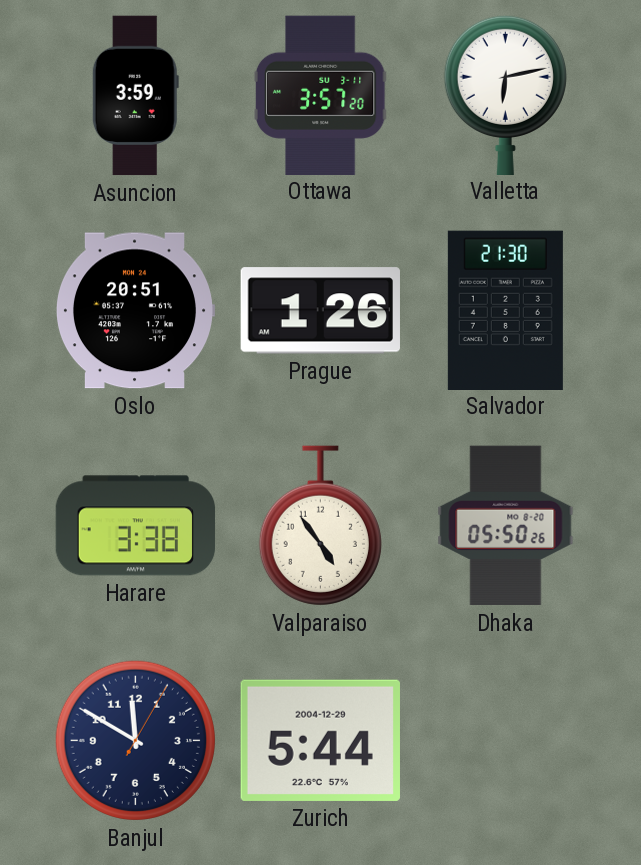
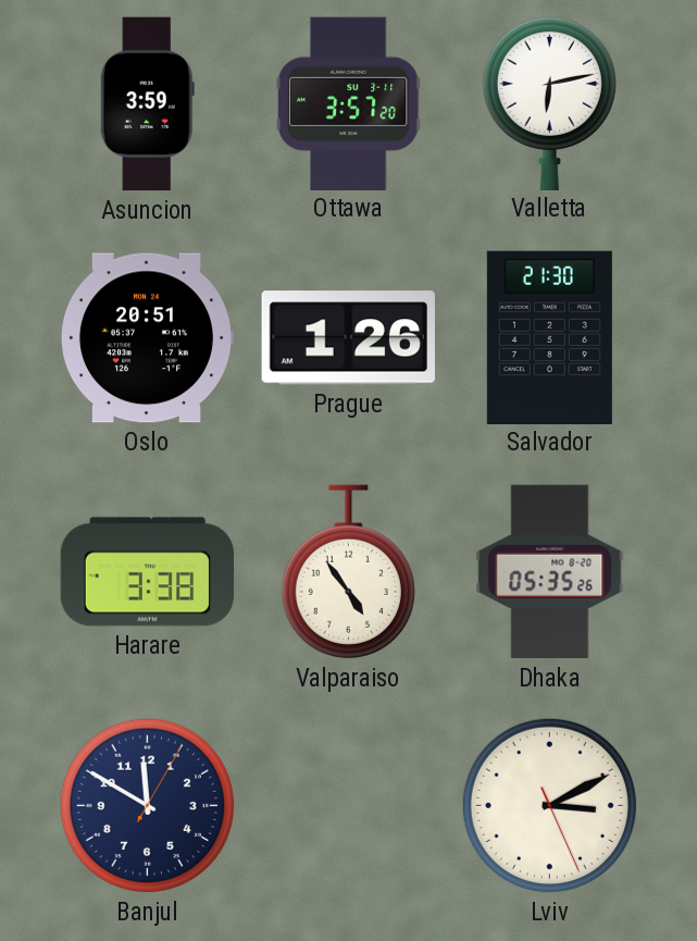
Dhaka: 05:50 -> 05:35 (550, 572)
Zurich: 5:44 -> none (320, 740)
Lviv: none -> 3:10 (549, 805)
